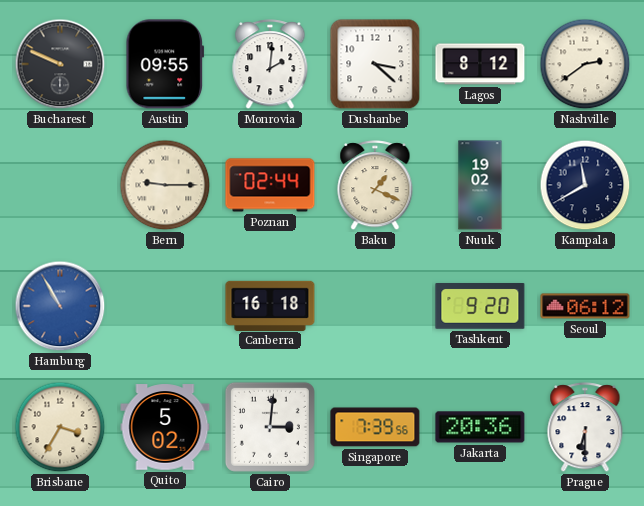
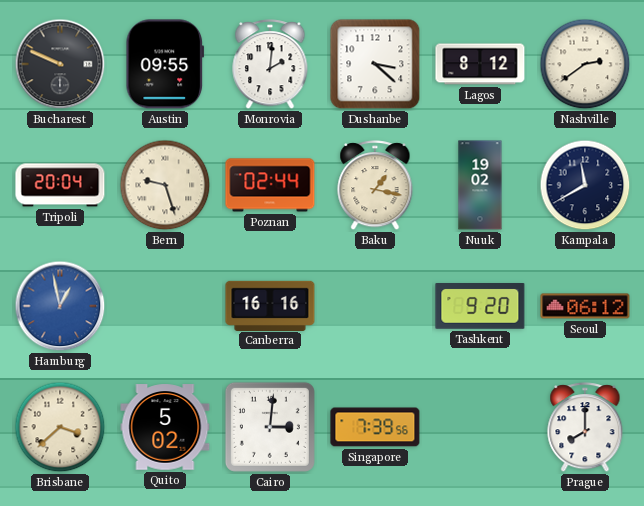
Tripoli: none -> 20:04 (60, 185)
Bern: 9:15 -> 9:27 (165, 185)
Baku: 1:19 -> 1:17 (375, 186)
Hamburg: 10:55 -> 12:58 (60, 306)
Canberra: 16:18 -> 16:16 (270, 305)
Brisbane: 3:35 -> 3:38 (60, 427)
Jakarta: 20:36 -> none (480, 427)
Prague: 6:30 -> 8:00 (585, 428)
